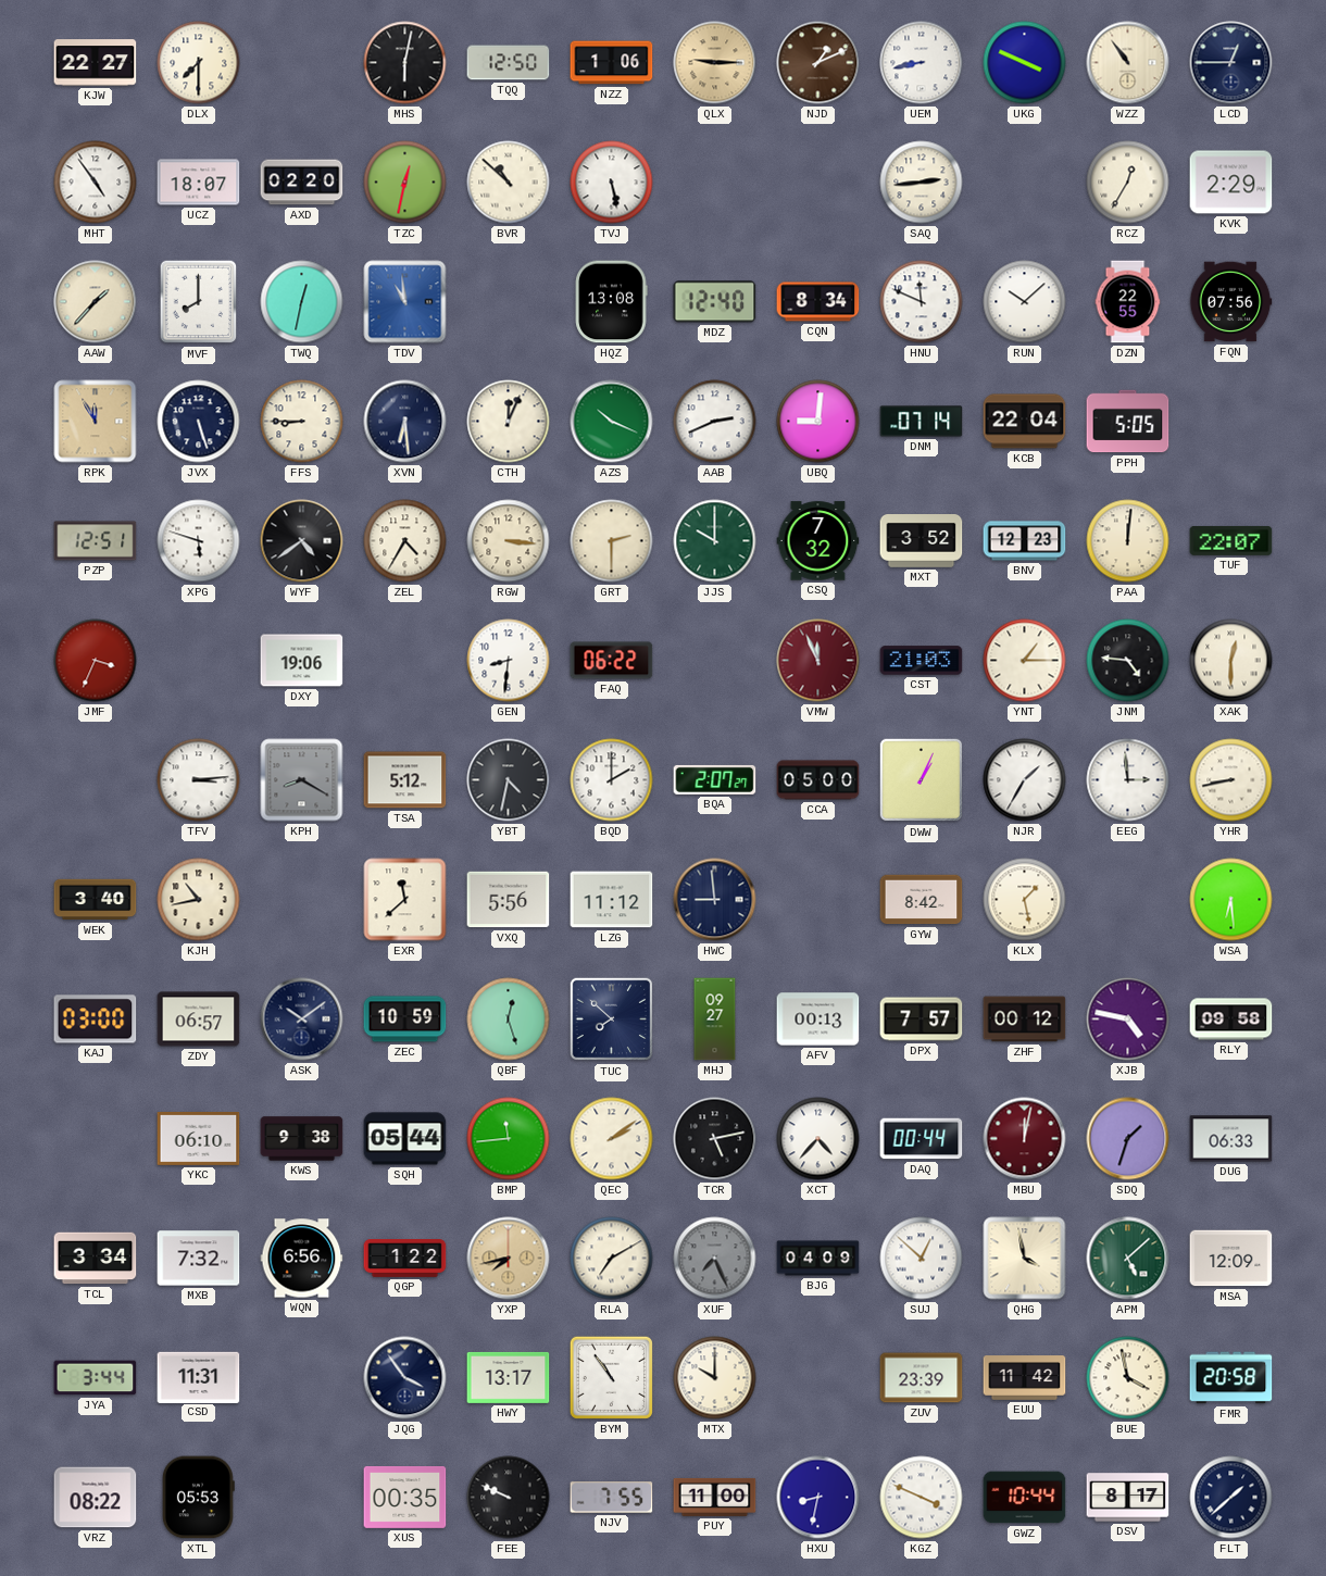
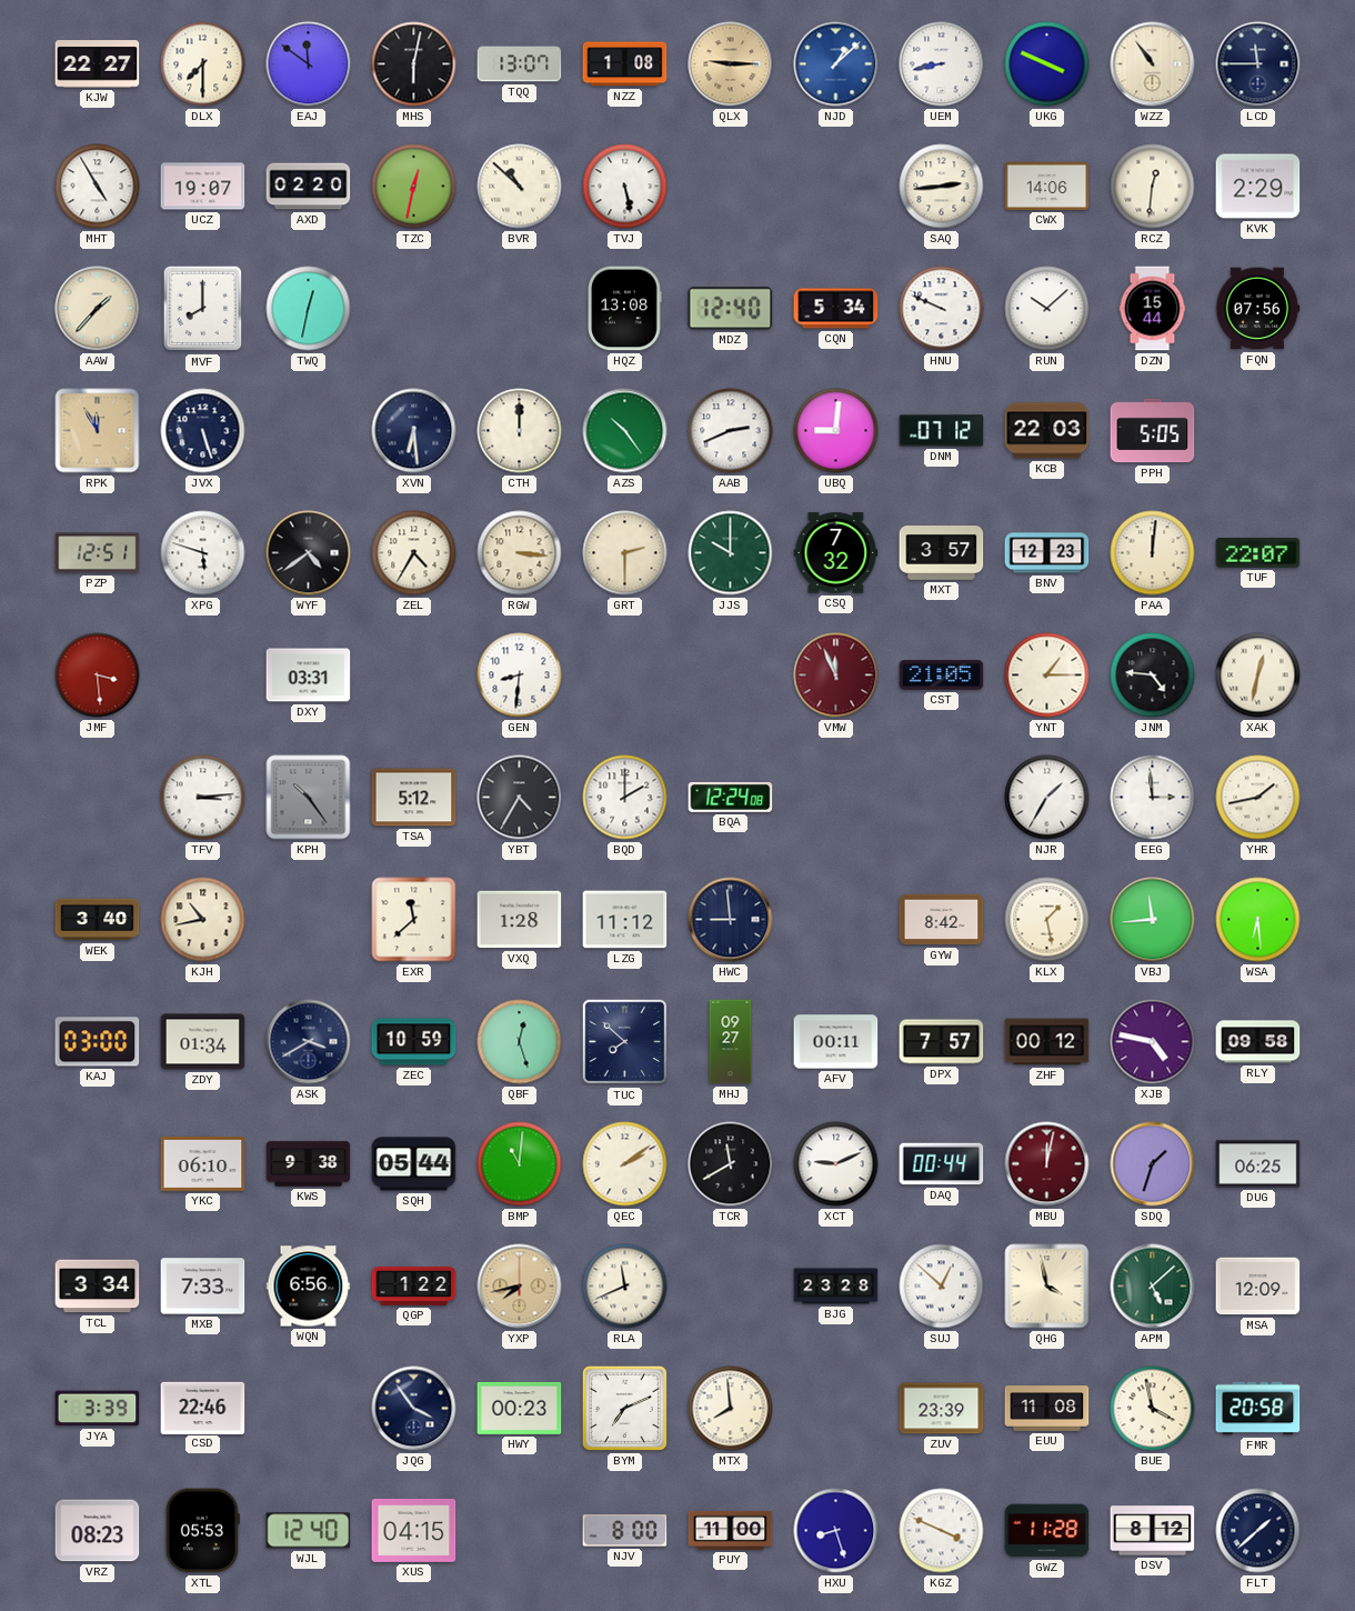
EAJ: none -> 11:51 (309, 64)
TQQ: 12:50 -> 13:07 (520, 64)
NZZ: 1:06 -> 1:08 (625, 64)
NJD: 1:11 -> 1:08 (836, 64)
NJD dial: brown -> blue (836, 64)
LCD: 12:45 -> 11:45 (1258, 64)
MHT: 4:54 -> 4:55 (98, 187)
UCZ: 18:07 -> 19:07 (203, 187)
CWX: none -> 14:06 (1047, 186)
RCZ: 12:35 -> 12:31 (1153, 187)
TDV: 10:59 -> none (405, 302)
CQN: 8:34 -> 5:34 (836, 309)
HNU: 11:49 -> 9:49 (942, 309)
DZN: 22:55 -> 15:44 (1153, 309)
FFS: 8:45 -> none (302, 422)
CTH: 12:04 -> 12:00 (520, 431)
AZS: 10:19 -> 10:24 (625, 431)
DNM: 07:14 -> 07:12 (942, 431)
KCB: 22:04 -> 22:03 (1047, 431)
MXT: 3:52 -> 3:57 (942, 553)
JMF: 3:34 -> 3:29 (98, 676)
DXY: 19:06 -> 03:31 (309, 676)
FAQ: 06:22 -> none (612, 661)
CST: 21:03 -> 21:05 (942, 676)
XAK: 12:30 -> 12:32 (1258, 676)
KPH: 8:20 -> 10:24 (309, 798)
YBT: 4:32 -> 4:35 (520, 798)
BQA: 2:07 -> 12:24 (731, 797)
CCA: 05:00 -> none (818, 780)
DWW: 1:04 -> none (922, 780)
YHR: 8:43 -> 1:43 (1258, 798)
VXQ: 5:56 -> 1:28 (520, 920)
VBJ: none -> 11:44 (1153, 920)
ZDY: 06:57 -> 01:34 (203, 1042)
ASK: 10:09 -> 3:40 (309, 1042)
AFV: 00:13 -> 00:11 (836, 1042)
BMP: 11:44 -> 11:01 (520, 1164)
TCR: 5:13 -> 11:40 (731, 1164)
XCT: 4:37 -> 9:11 (836, 1164)
DUG: 06:33 -> 06:25 (1258, 1164)
MXB: 7:32 -> 7:33 (203, 1287)
RLA: 7:10 -> 11:41 (625, 1287)
XUF: 7:26 -> none (715, 1259)
BJG: 04:09 -> 23:28 (836, 1287)
JYA: 3:44 -> 3:39 (98, 1409)
CSD: 11:31 -> 22:46 (203, 1408)
HWY: 13:17 -> 00:23 (520, 1408)
BYM: 10:54 -> 7:11 (624, 1408)
MTX: 10:00 -> 7:59 (731, 1409)
EUU: 11:42 -> 11:08 (1047, 1409)
VRZ: 08:22 -> 08:23 (98, 1531)
WJL: none -> 12:40 (309, 1531)
XUS: 00:35 -> 04:15 (414, 1530)
FEE: 9:49 -> none (509, 1498)
NJV: 7:55 -> 8:00 (625, 1531)
HXU: 8:32 -> 8:27 (836, 1531)
GWZ: 10:44 -> 11:28 (1047, 1531)
DSV: 8:17 -> 8:12 (1153, 1531)
